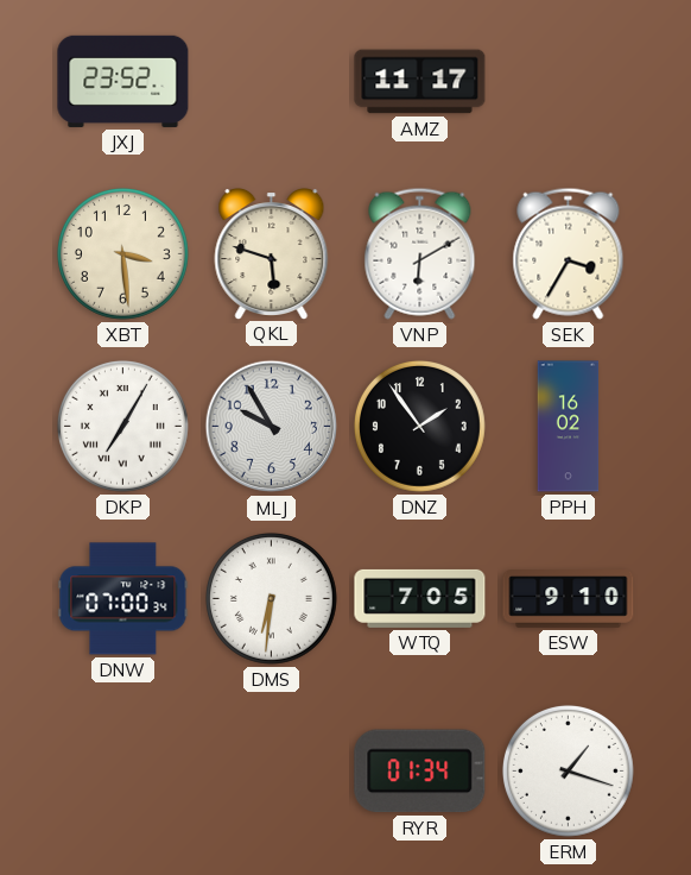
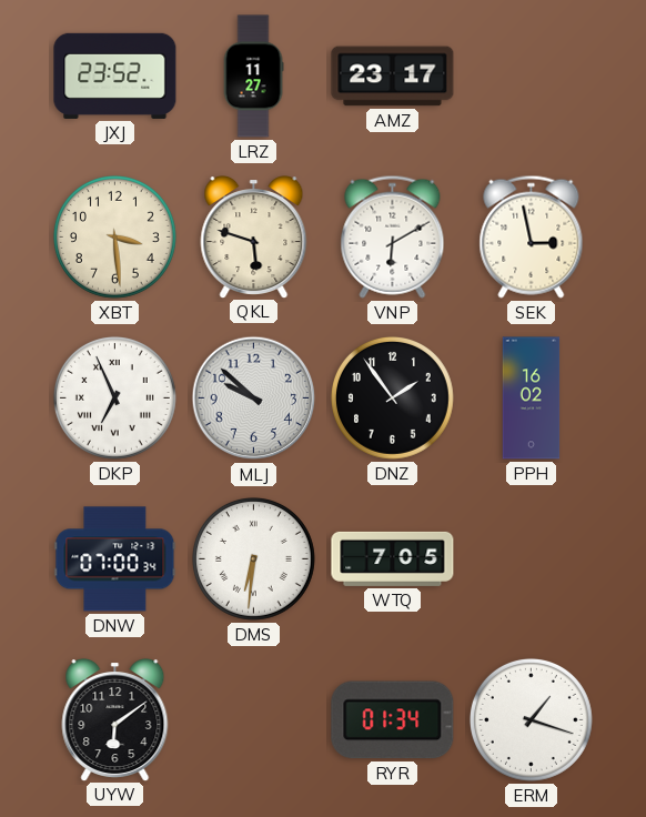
LRZ: none -> 11:27 (253, 77)
AMZ: 11:17 -> 23:17 (393, 77)
SEK: 3:35 -> 2:58 (532, 236)
DKP: 7:05 -> 6:56 (114, 397)
MLJ: 9:55 -> 9:52 (254, 399)
ESW: 9:10 -> none (569, 599)
UYW: none -> 6:09 (115, 720)
